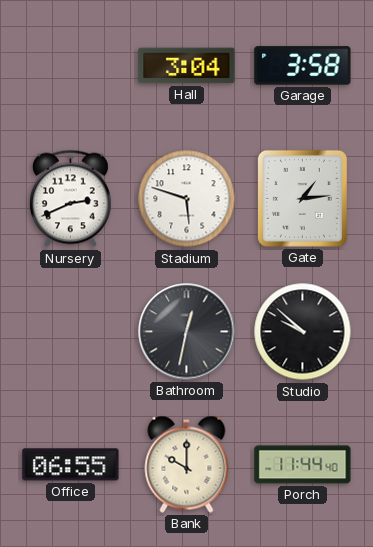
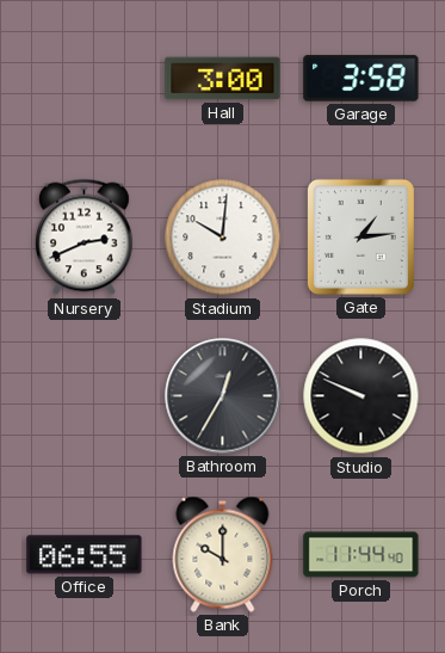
Hall: 3:04 -> 3:00 (223, 79)
Stadium: 5:48 -> 10:01 (223, 238)
Bathroom: 12:32 -> 12:35 (223, 396)
Studio: 9:52 -> 9:49 (361, 396)
